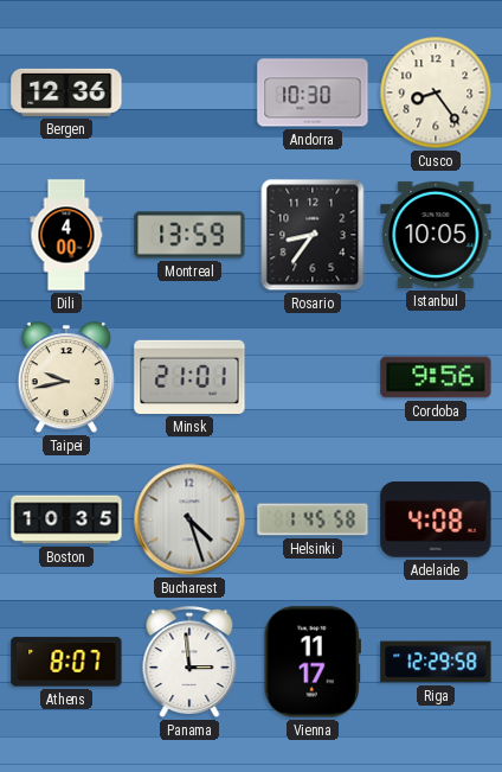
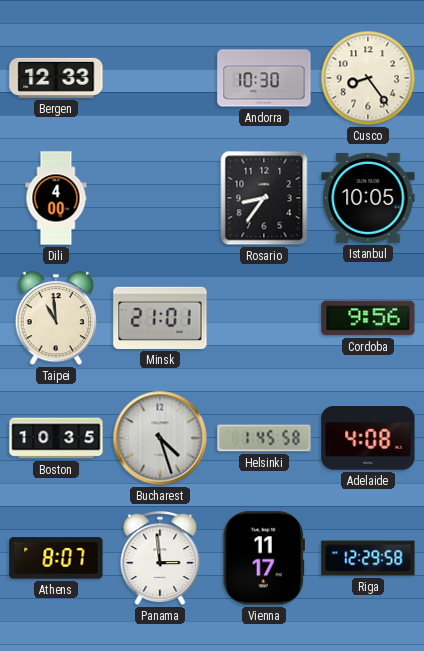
Bergen: 12:36 -> 12:33 (56, 78)
Montreal: 13:59 -> none (189, 235)
Taipei: 9:43 -> 10:59 (56, 319)
